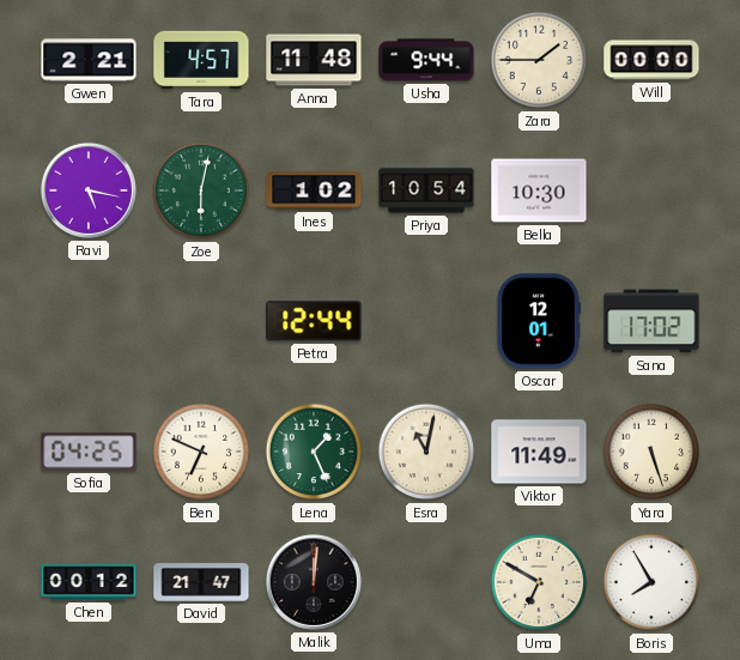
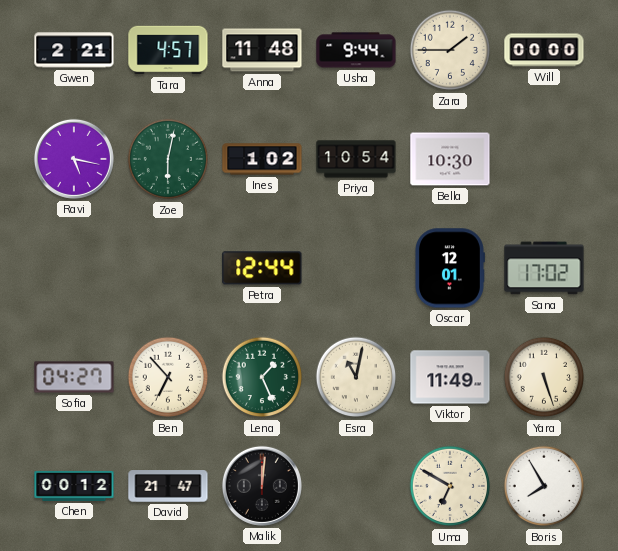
Sofia: 04:25 -> 04:27 (74, 377)
Ben: 6:49 -> 6:53 (168, 377)
